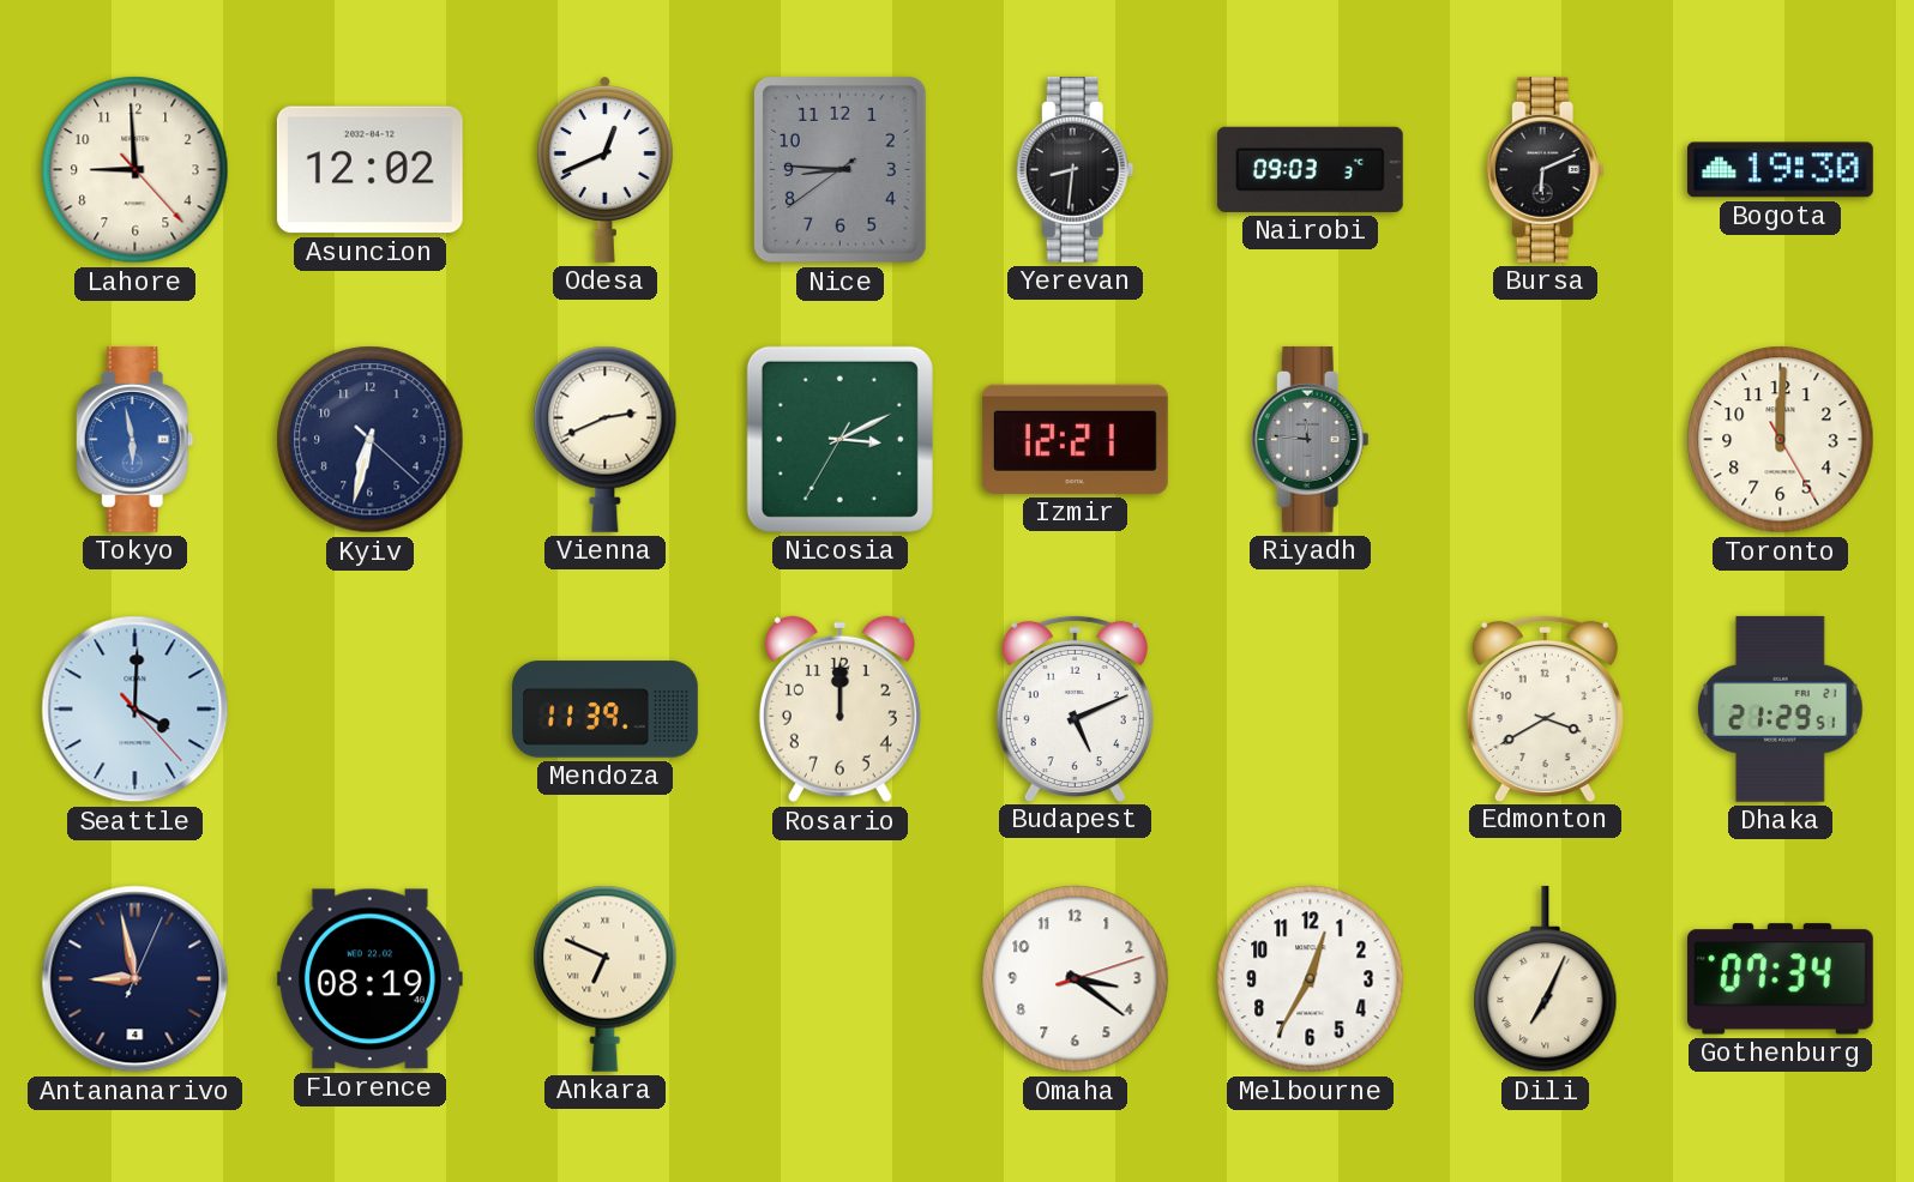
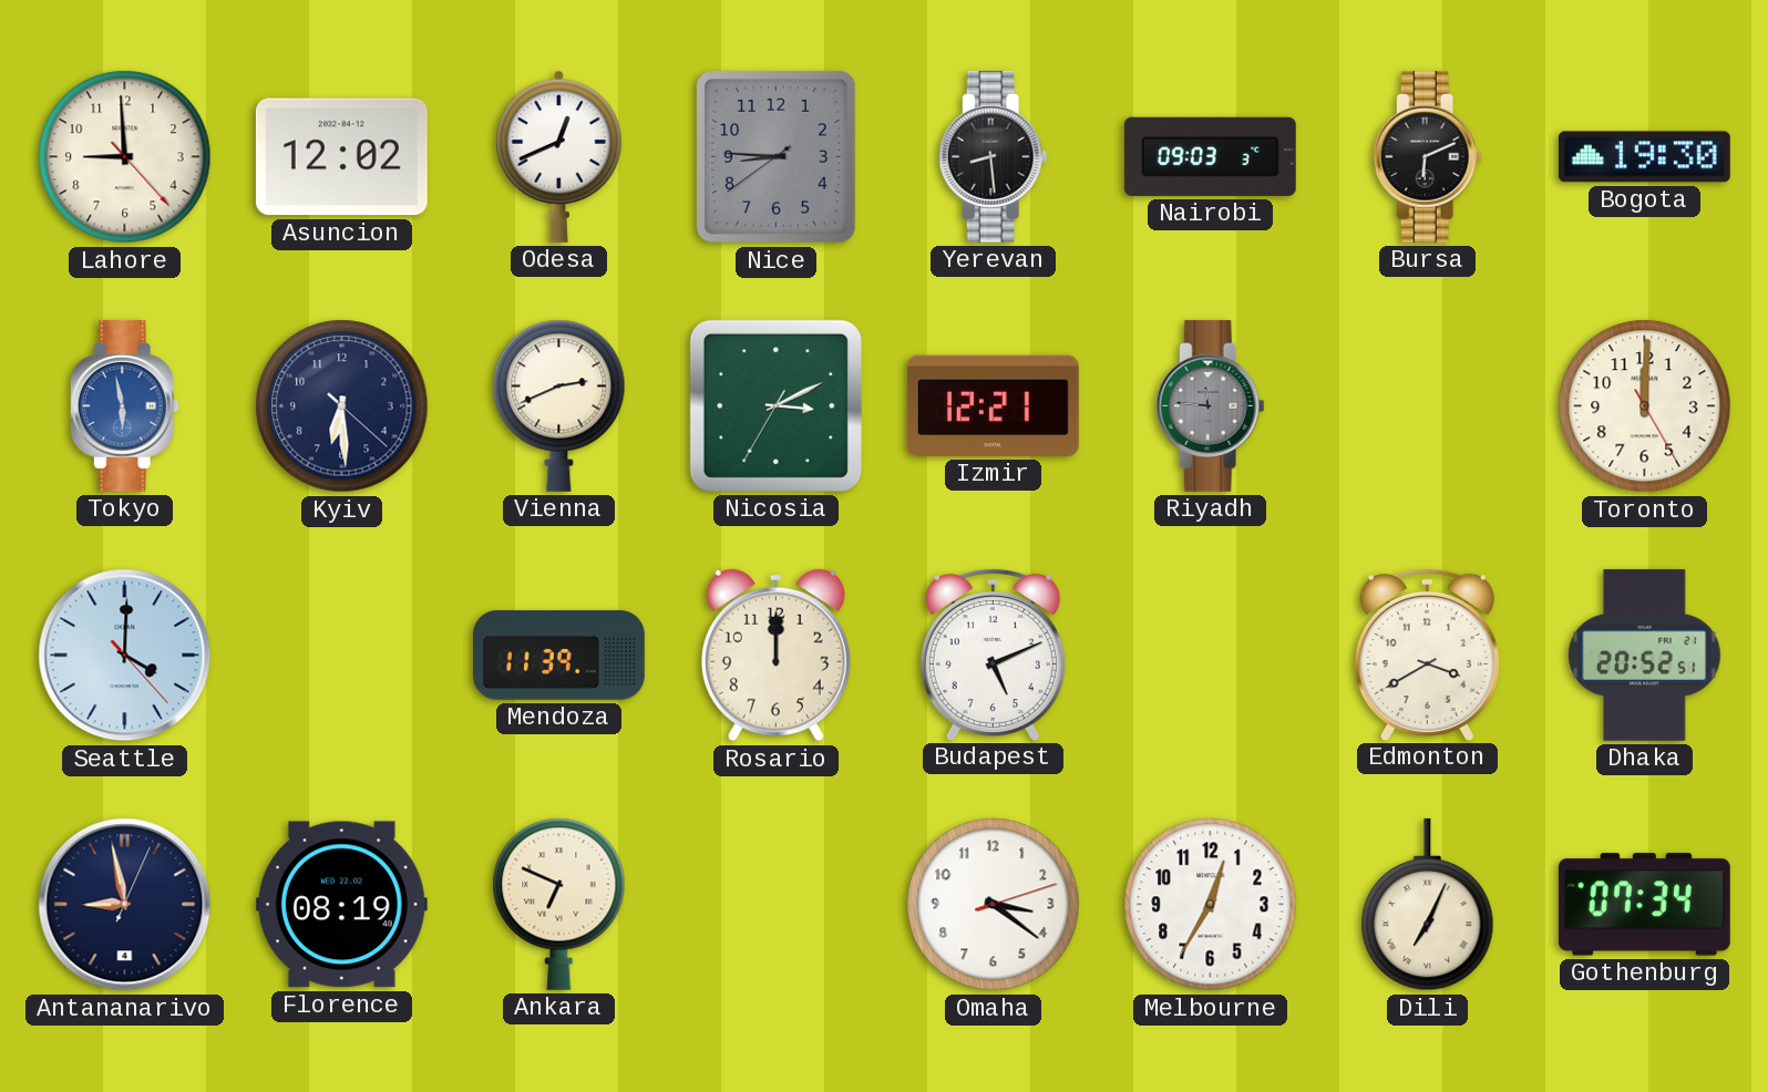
Yerevan: 8:31 -> 8:29 (993, 156)
Kyiv: 6:32 -> 6:29 (342, 406)
Dhaka: 21:29 -> 20:52 (1644, 655)
